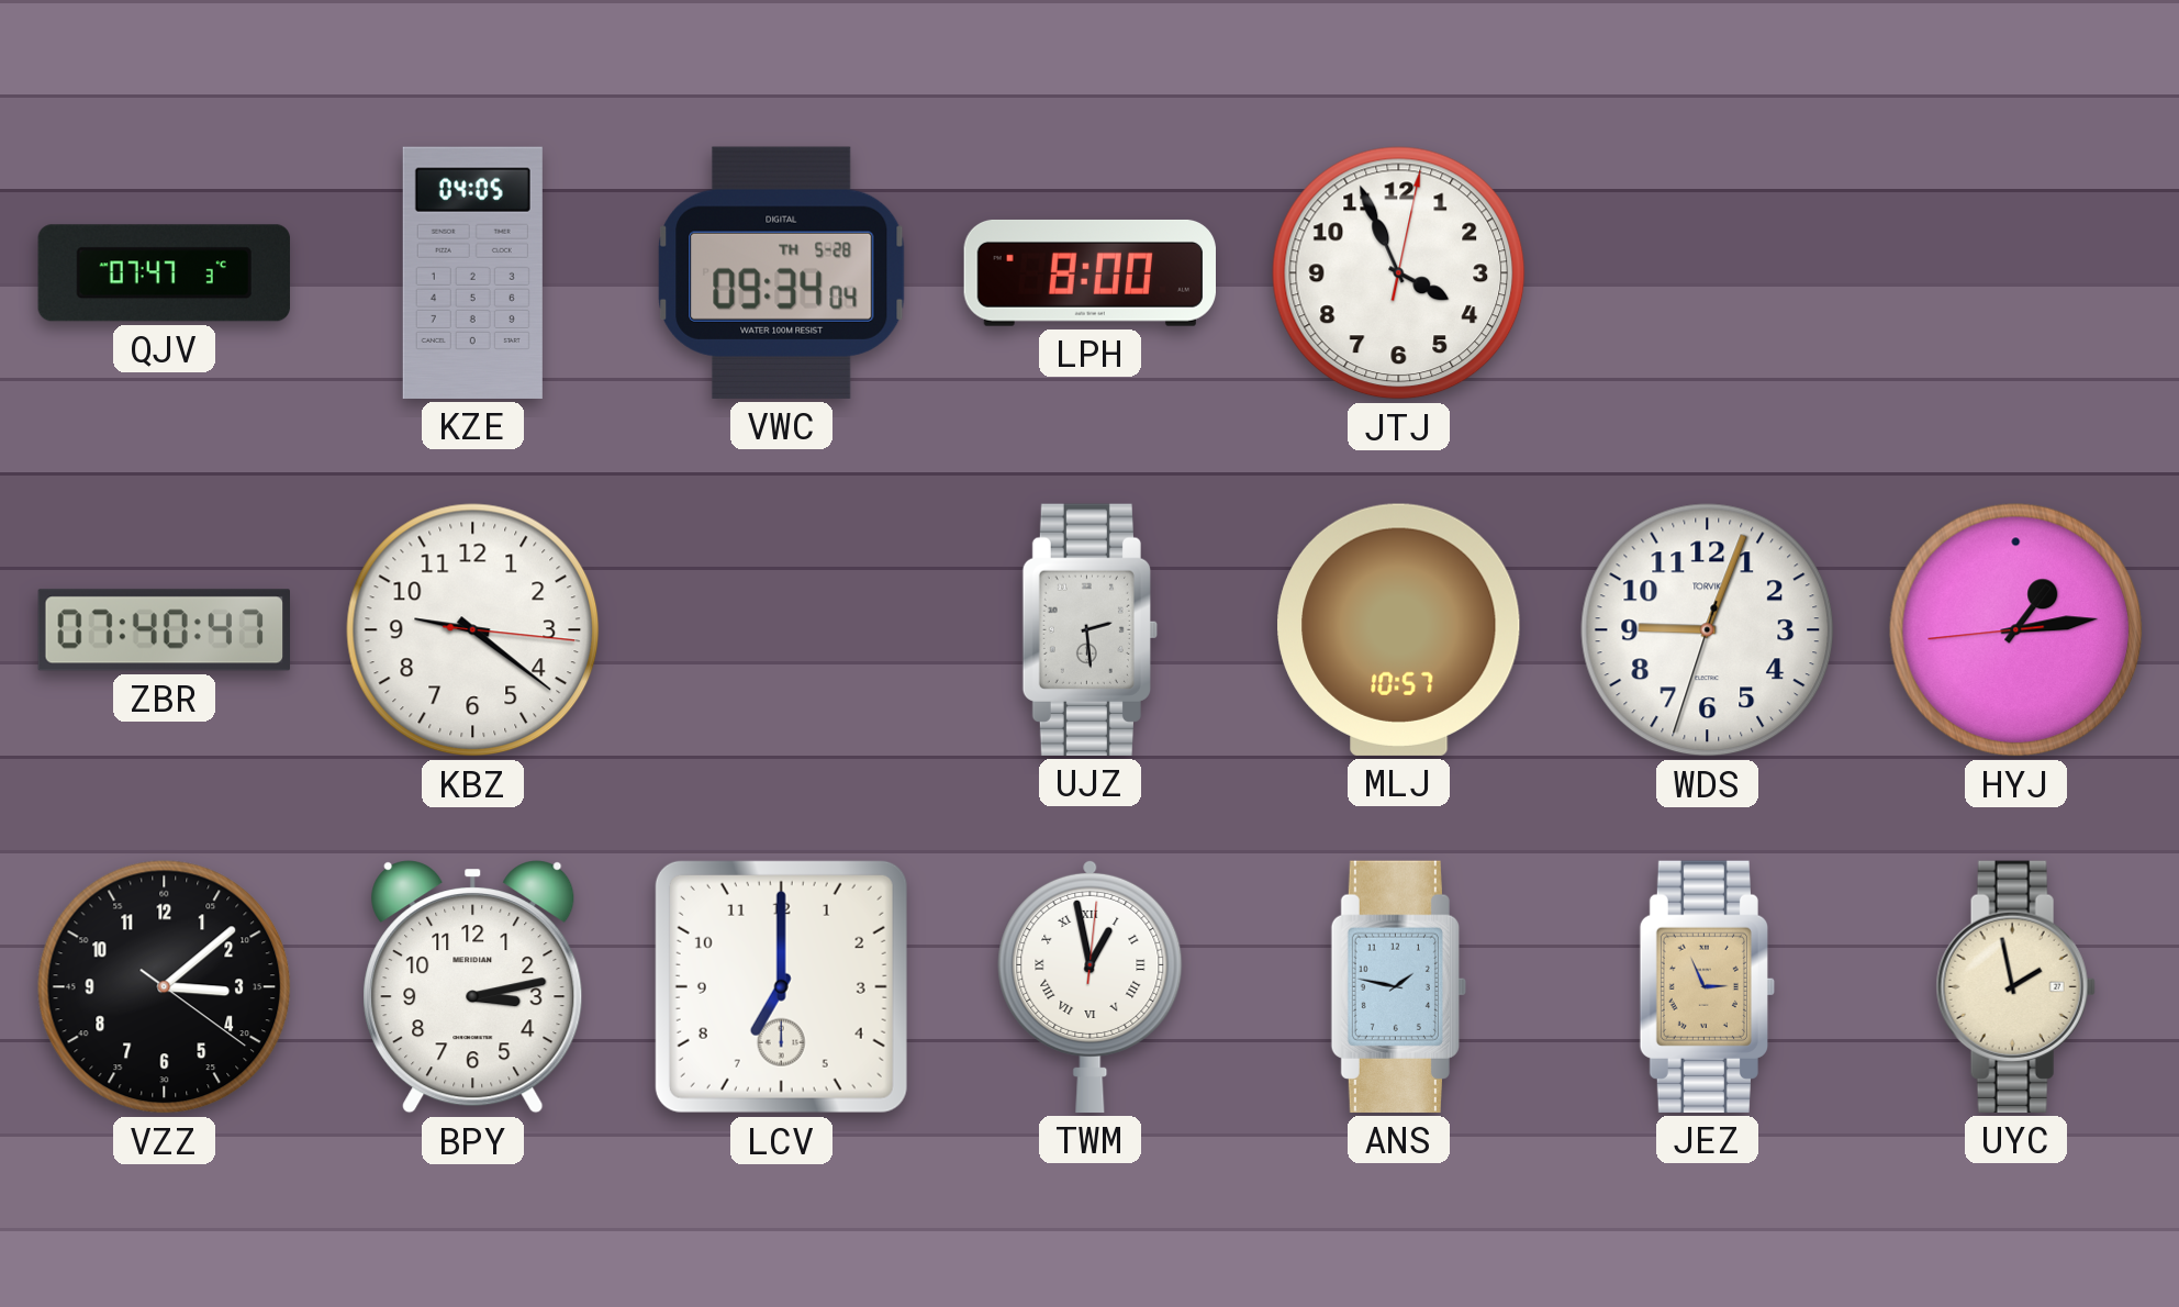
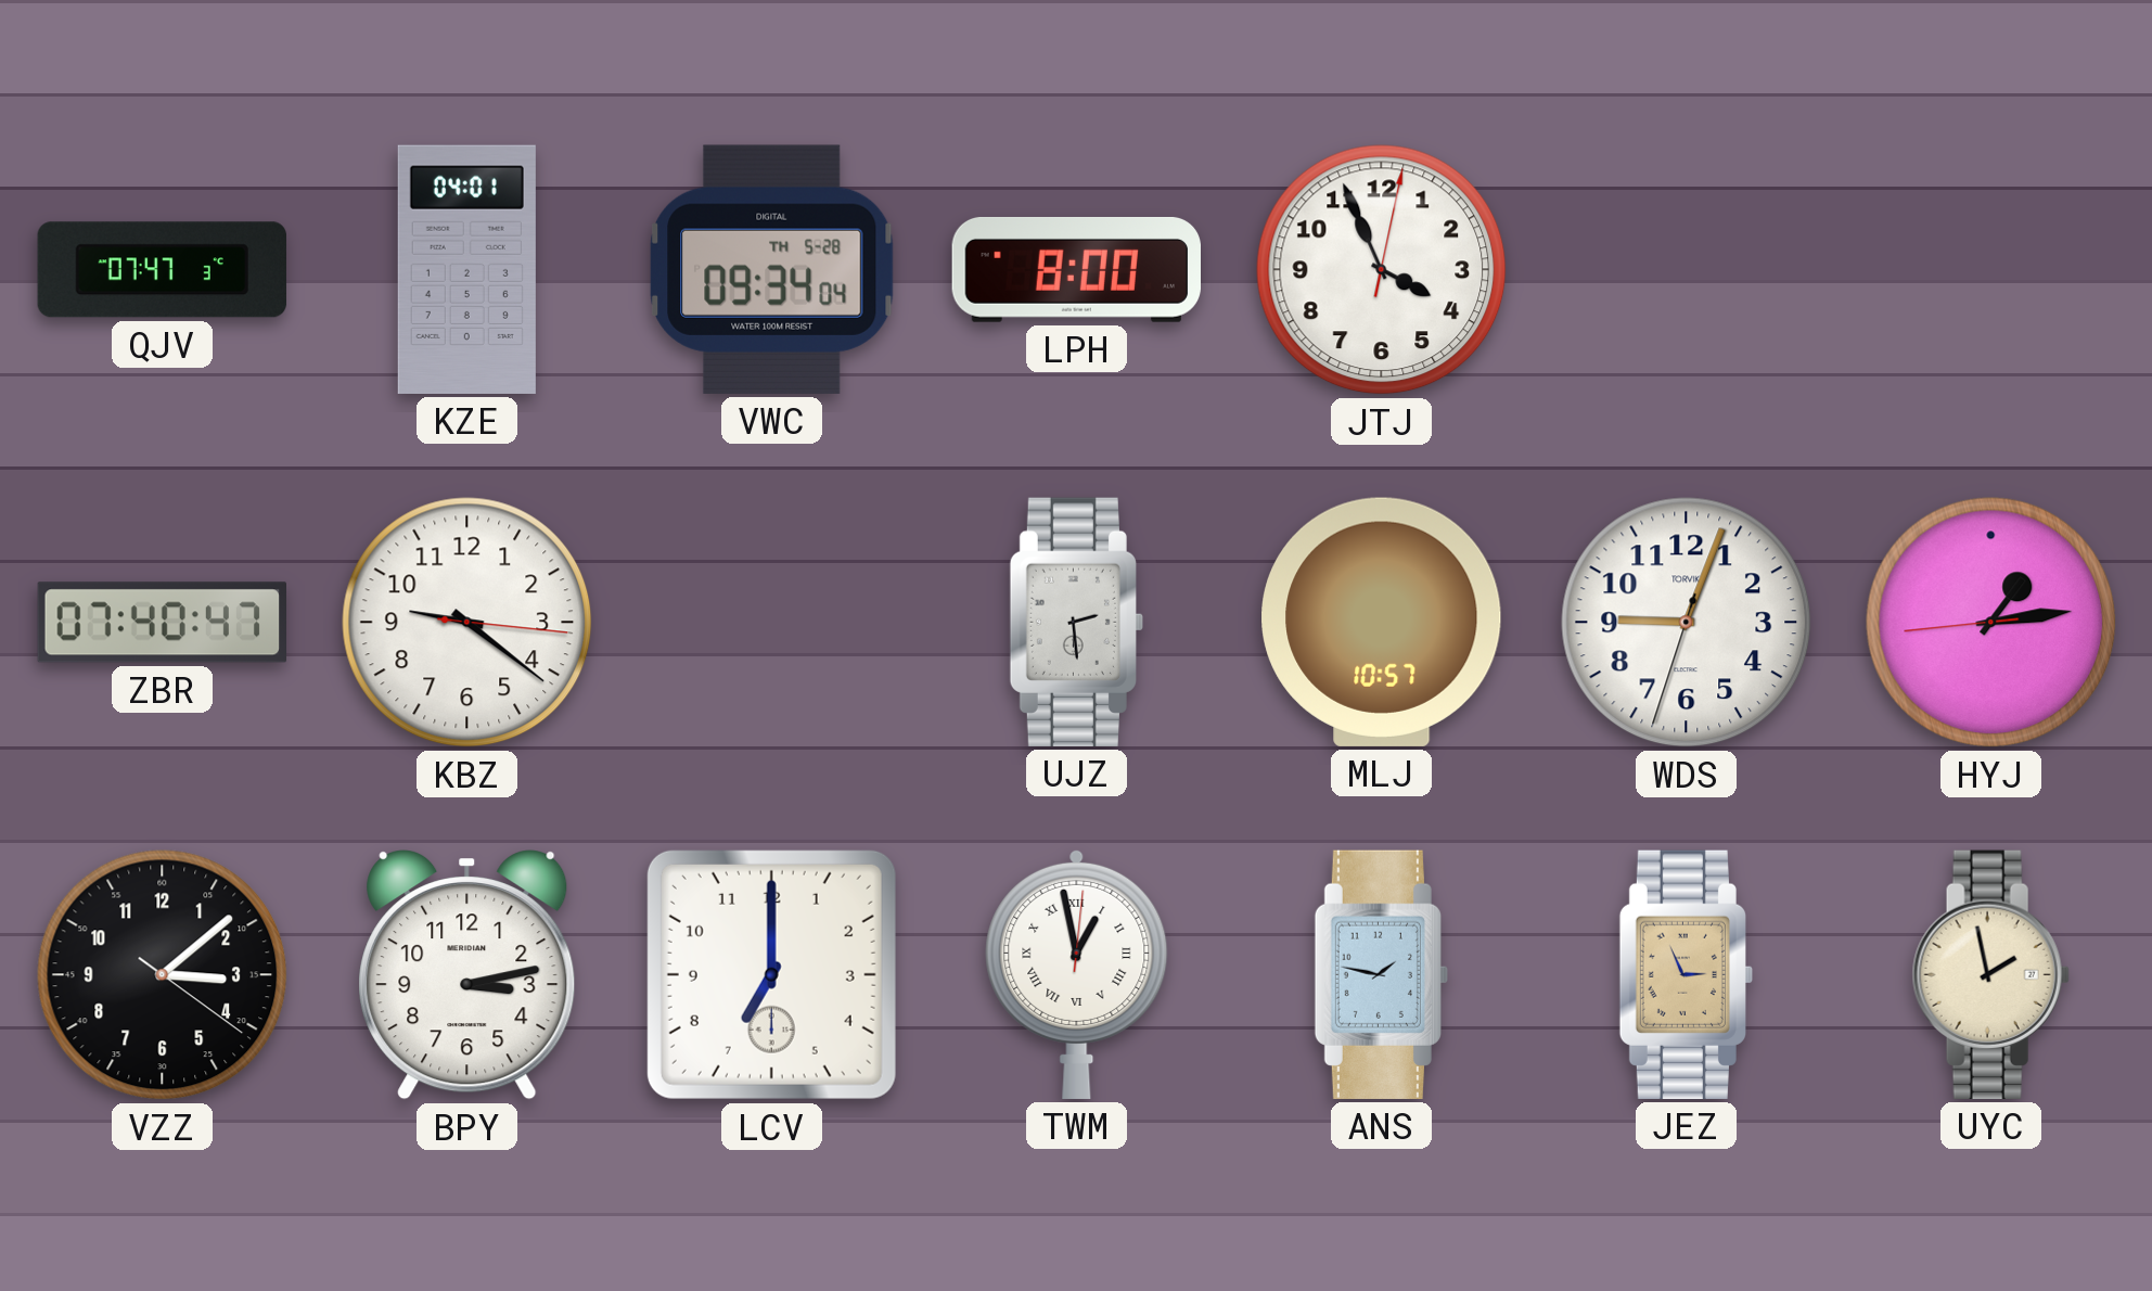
KZE: 04:05 -> 04:01 (466, 269)
